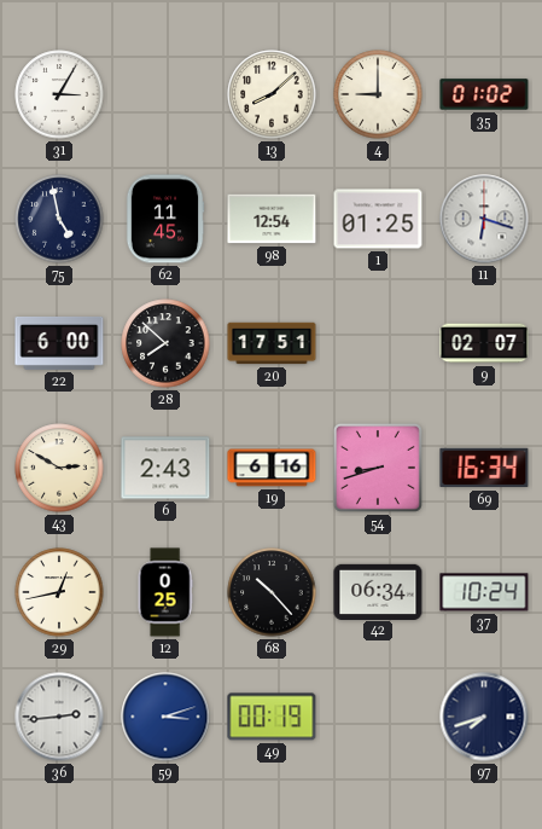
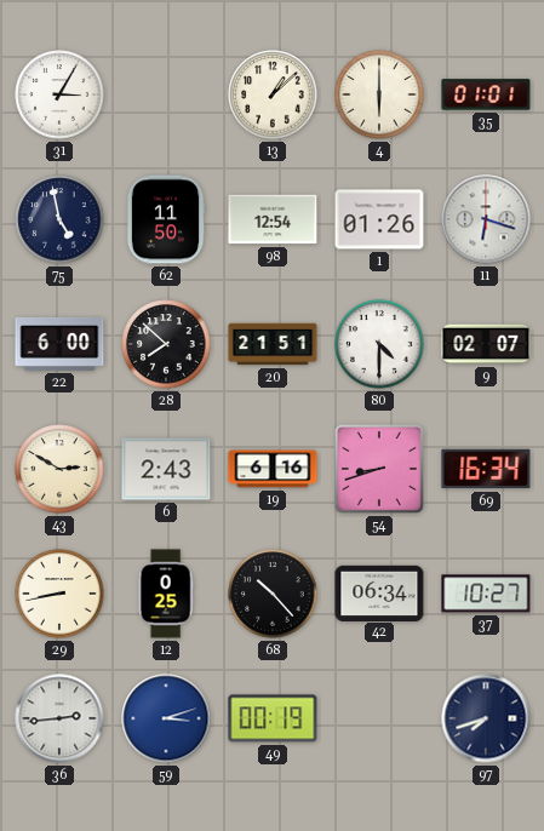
13: 8:08 -> 1:08 (273, 94)
4: 9:00 -> 6:00 (379, 94)
35: 01:02 -> 01:01 (486, 94)
62: 11:45 -> 11:50 (166, 219)
1: 01:25 -> 01:26 (379, 219)
20: 17:51 -> 21:51 (273, 344)
80: none -> 4:30 (379, 344)
29: 12:43 -> 8:43 (59, 594)
37: 10:24 -> 10:27 (486, 594)
